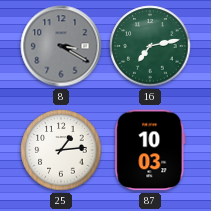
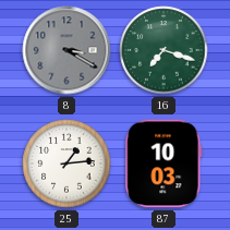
16: 7:13 -> 7:18 (164, 50)
